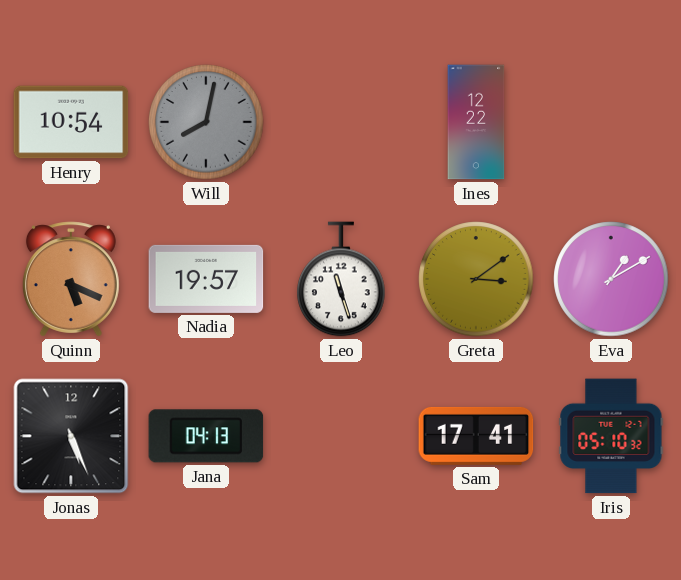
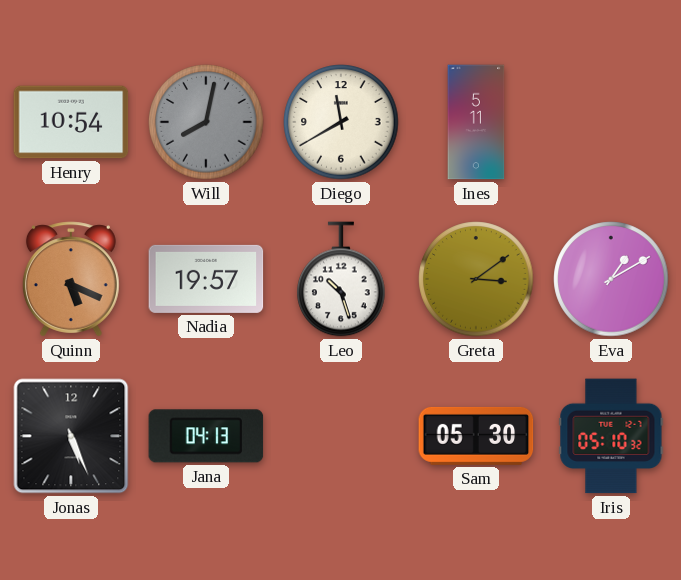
Diego: none -> 11:40 (341, 122)
Ines: 12:22 -> 5:11 (476, 122)
Leo: 11:27 -> 10:27 (341, 279)
Sam: 17:41 -> 05:30 (476, 436)
